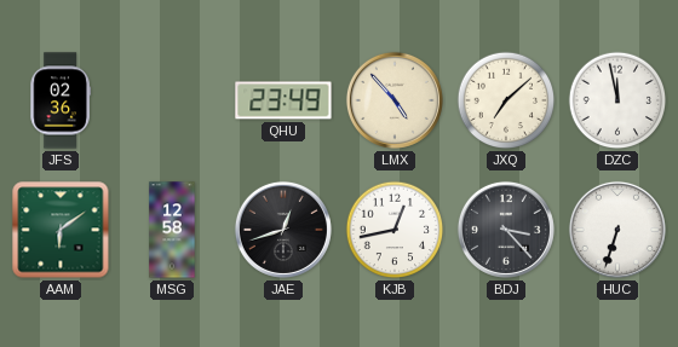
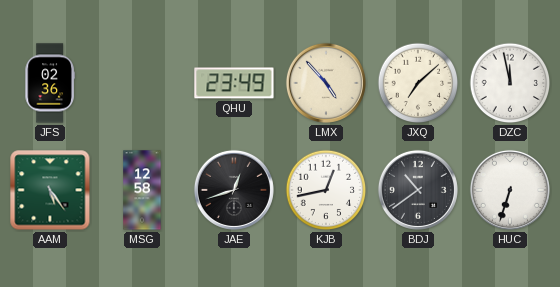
AAM: 6:09 -> 5:24 (50, 190)
BDJ: 3:23 -> 10:39 (418, 190)
